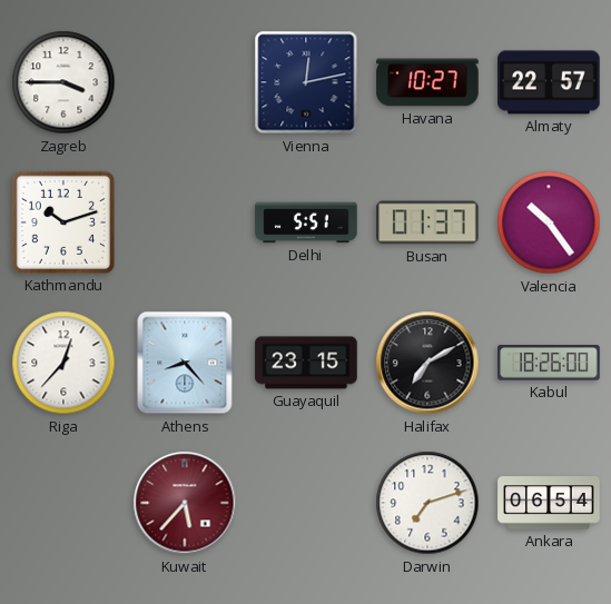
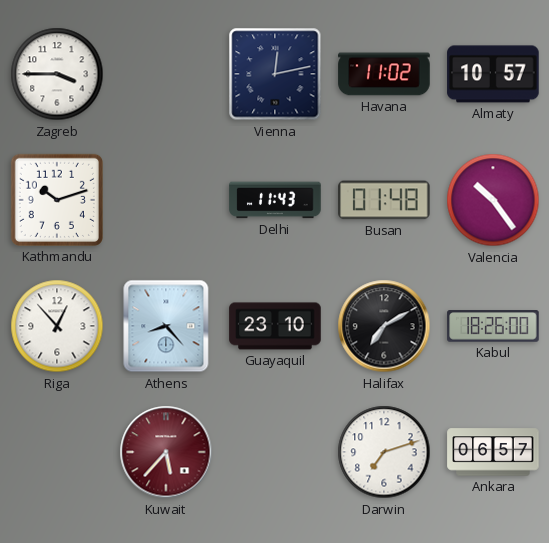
Havana: 10:27 -> 11:02 (384, 74)
Almaty: 22:57 -> 10:57 (493, 74)
Delhi: 5:51 -> 11:43 (275, 200)
Busan: 01:37 -> 01:48 (384, 200)
Riga: 12:37 -> 12:53 (57, 326)
Guayaquil: 23:15 -> 23:10 (275, 326)
Ankara: 06:54 -> 06:57 (493, 452)
